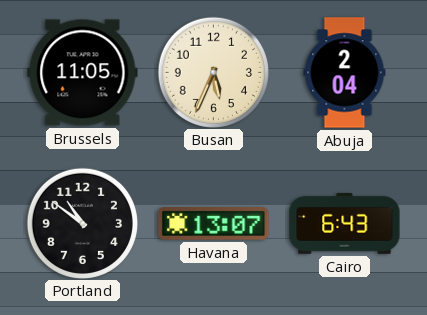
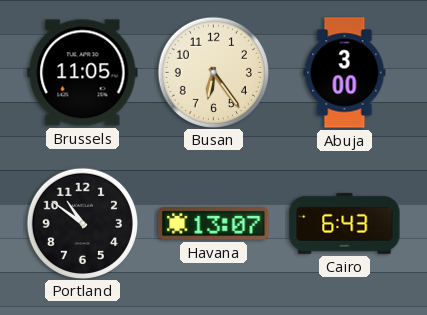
Busan: 5:34 -> 6:24 (213, 72)
Abuja: 2:04 -> 3:00 (345, 73)
